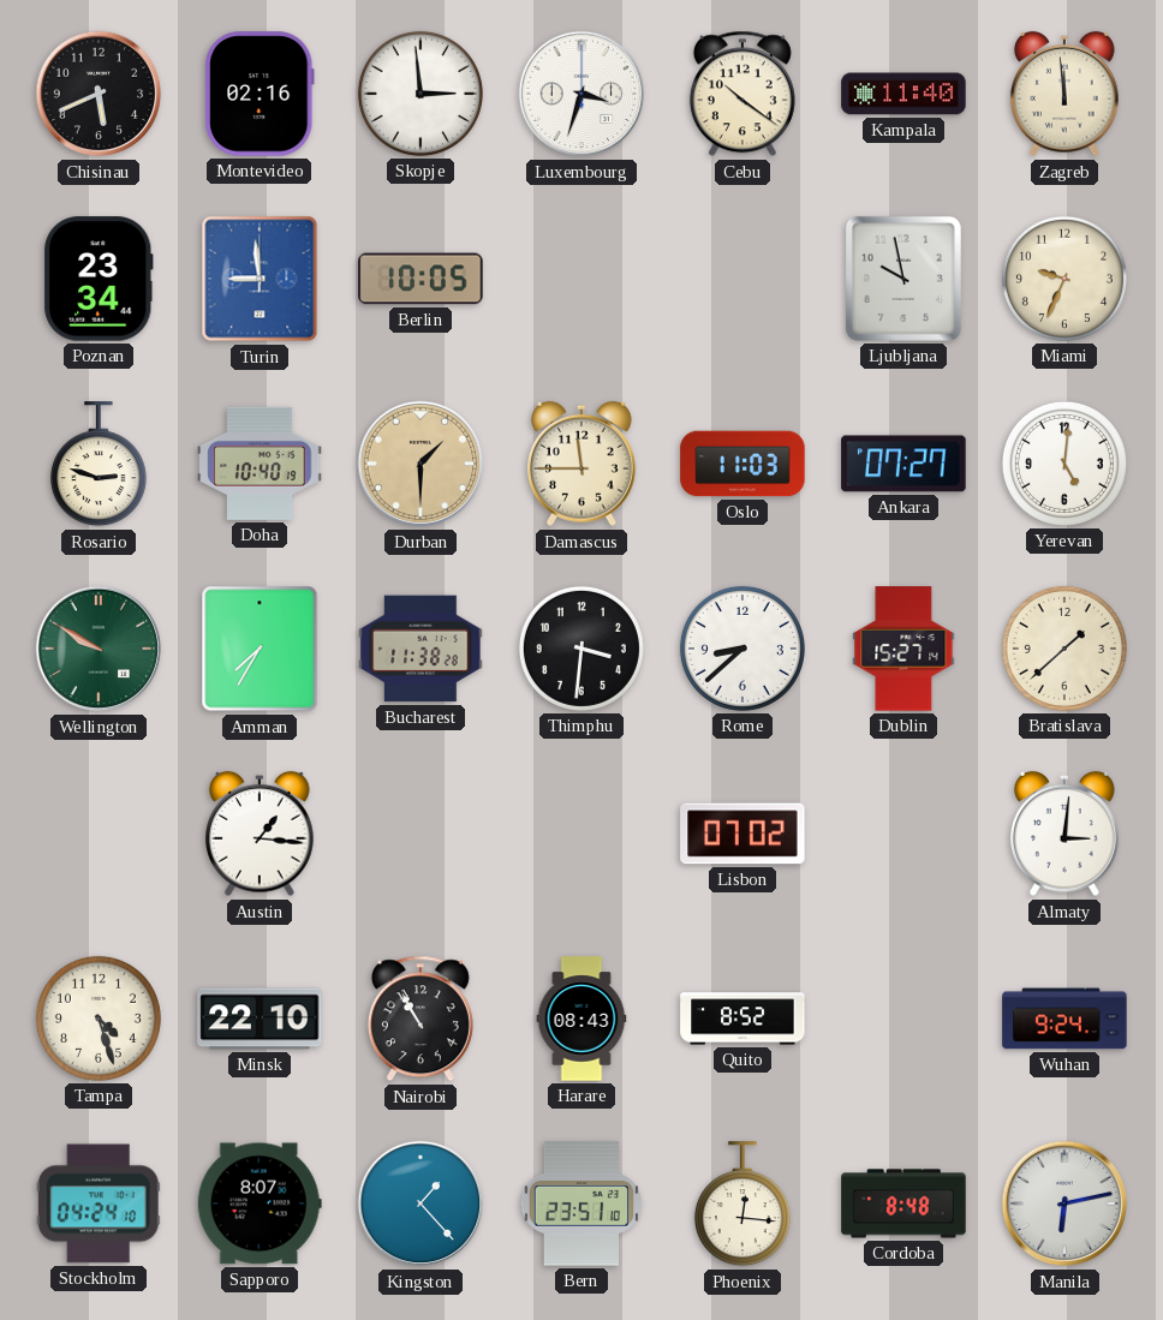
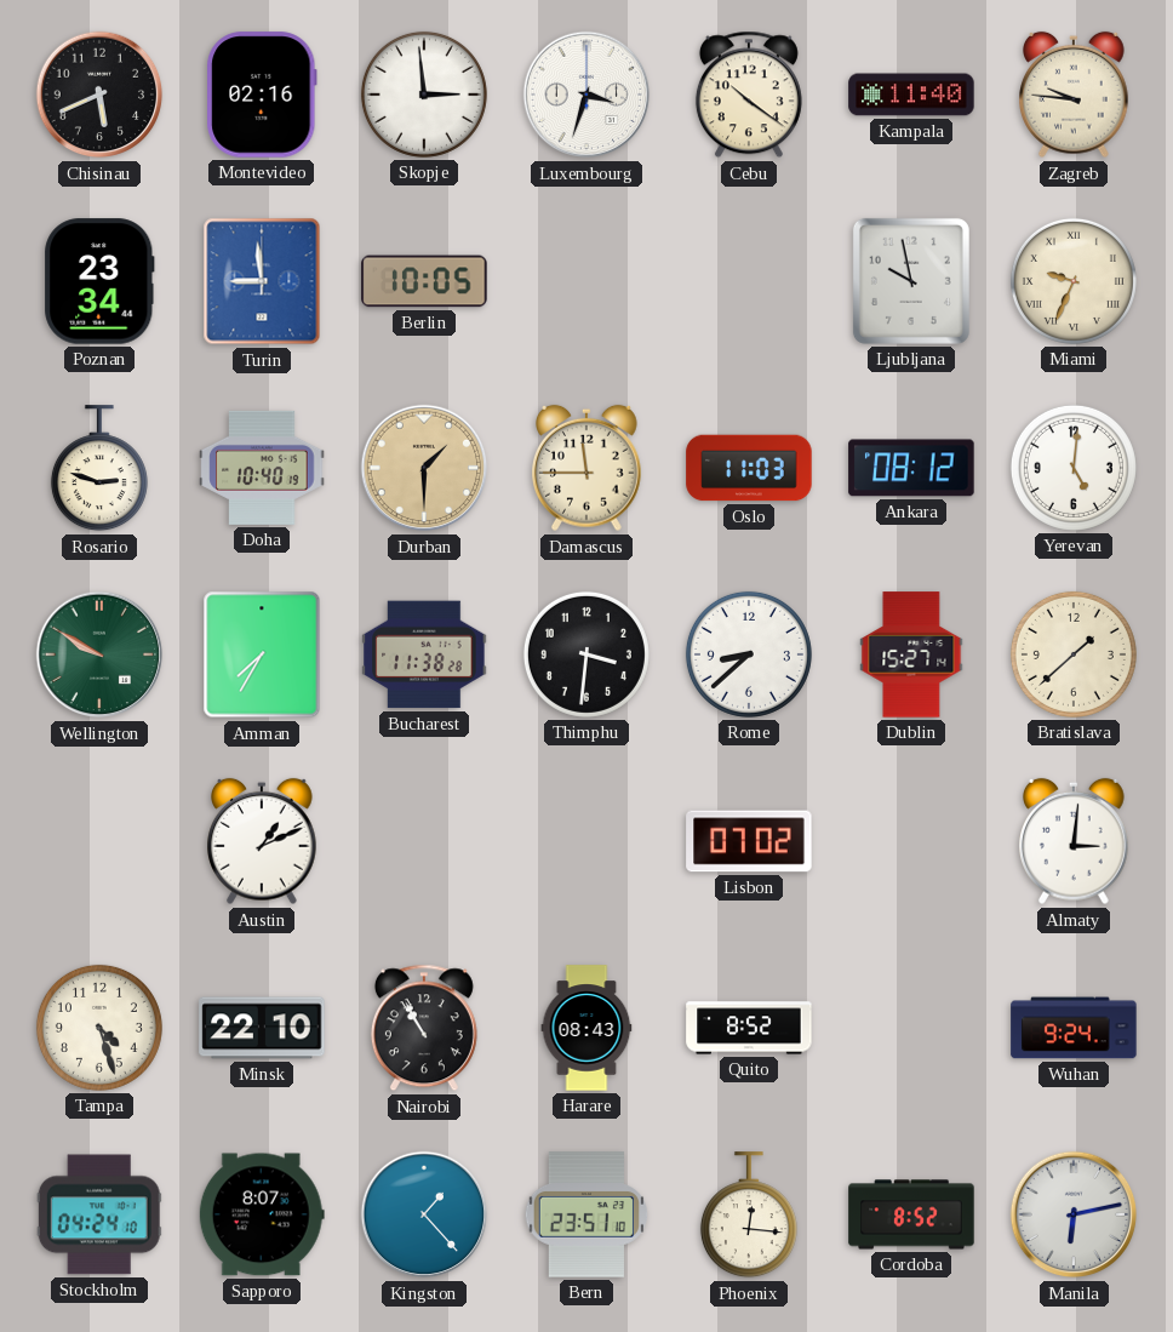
Zagreb: 11:59 -> 9:46 (1075, 95)
Miami numerals: Arabic -> Roman (1074, 281)
Ankara: 07:27 -> 08:12 (911, 468)
Austin: 1:16 -> 1:11 (263, 841)
Cordoba: 8:48 -> 8:52 (911, 1214)
